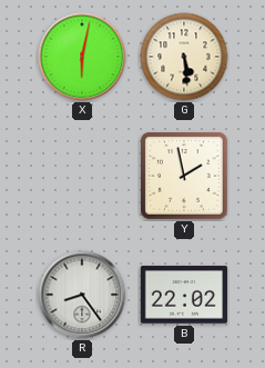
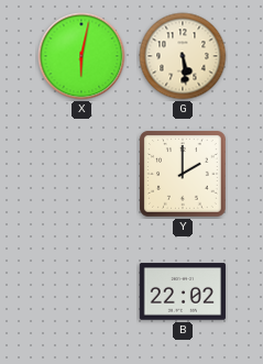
Y: 1:58 -> 2:00 (183, 174)
R: 8:24 -> none (82, 295)
